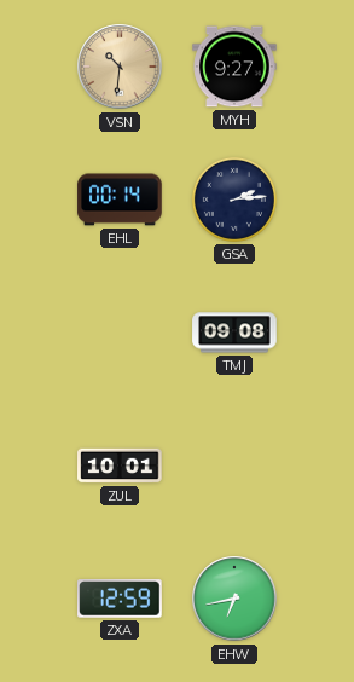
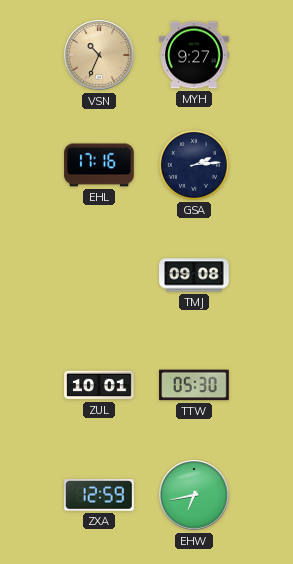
VSN: 10:31 -> 10:34 (99, 55)
EHL: 00:14 -> 17:16 (99, 165)
TTW: none -> 05:30 (194, 385)
